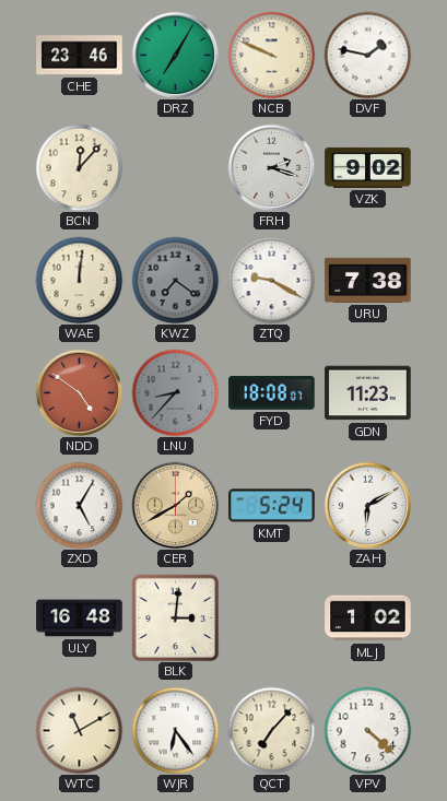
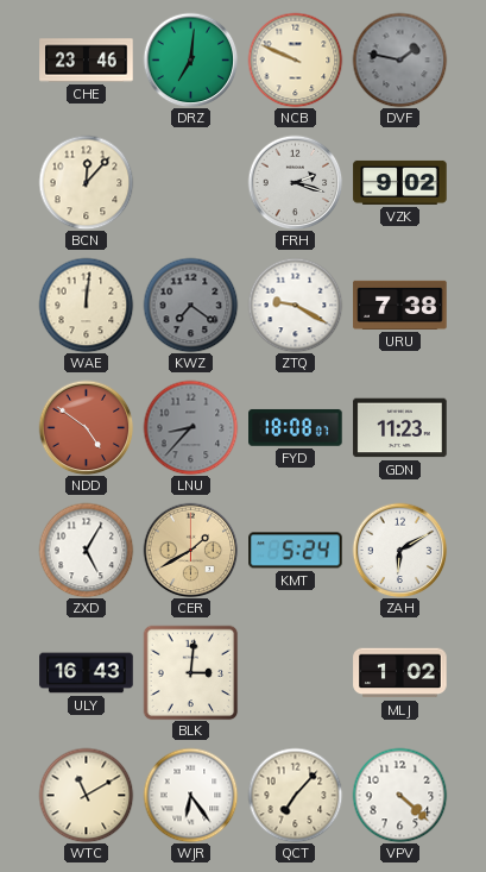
DRZ: 7:05 -> 7:01 (190, 59)
DVF dial: white -> grey (399, 59)
ULY: 16:48 -> 16:43 (87, 673)
